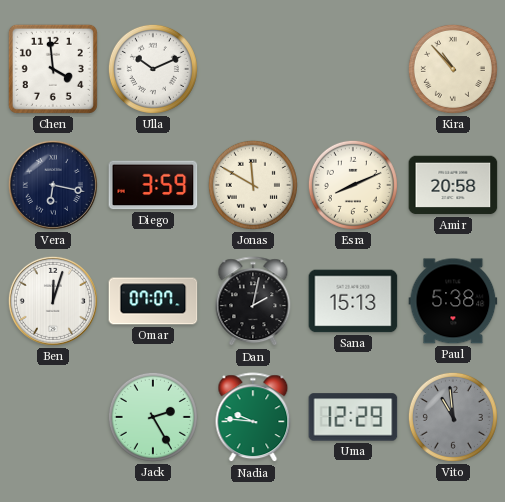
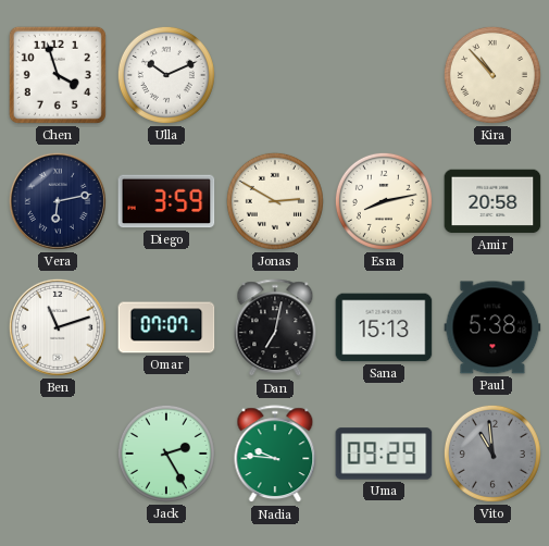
Chen: 3:59 -> 3:57 (58, 75)
Vera: 6:17 -> 6:13 (58, 201)
Jonas: 11:50 -> 2:50 (275, 201)
Esra: 8:11 -> 8:13 (384, 201)
Ben: 12:03 -> 11:12 (58, 327)
Dan: 2:02 -> 7:02 (275, 328)
Uma: 12:29 -> 09:29 (384, 454)
